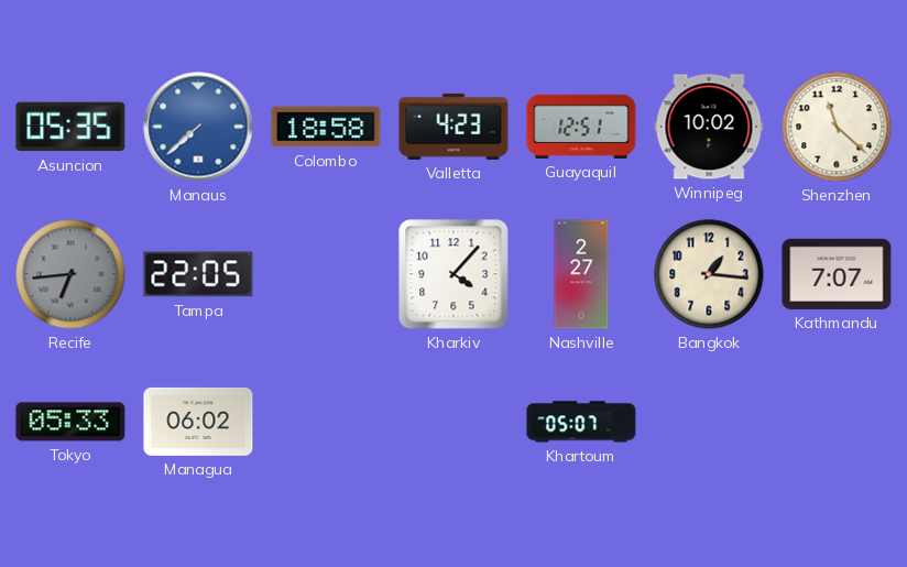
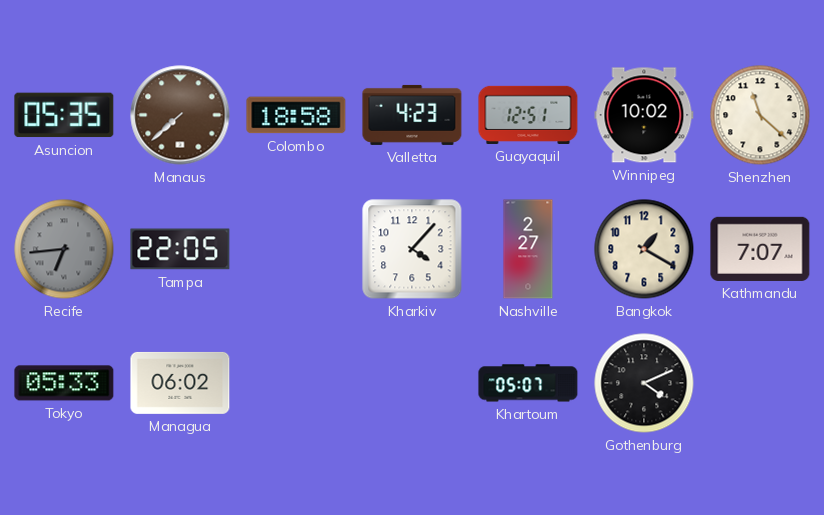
Manaus dial: blue -> brown (180, 115)
Bangkok: 1:16 -> 1:20 (644, 249)
Gothenburg: none -> 4:11 (644, 383)
